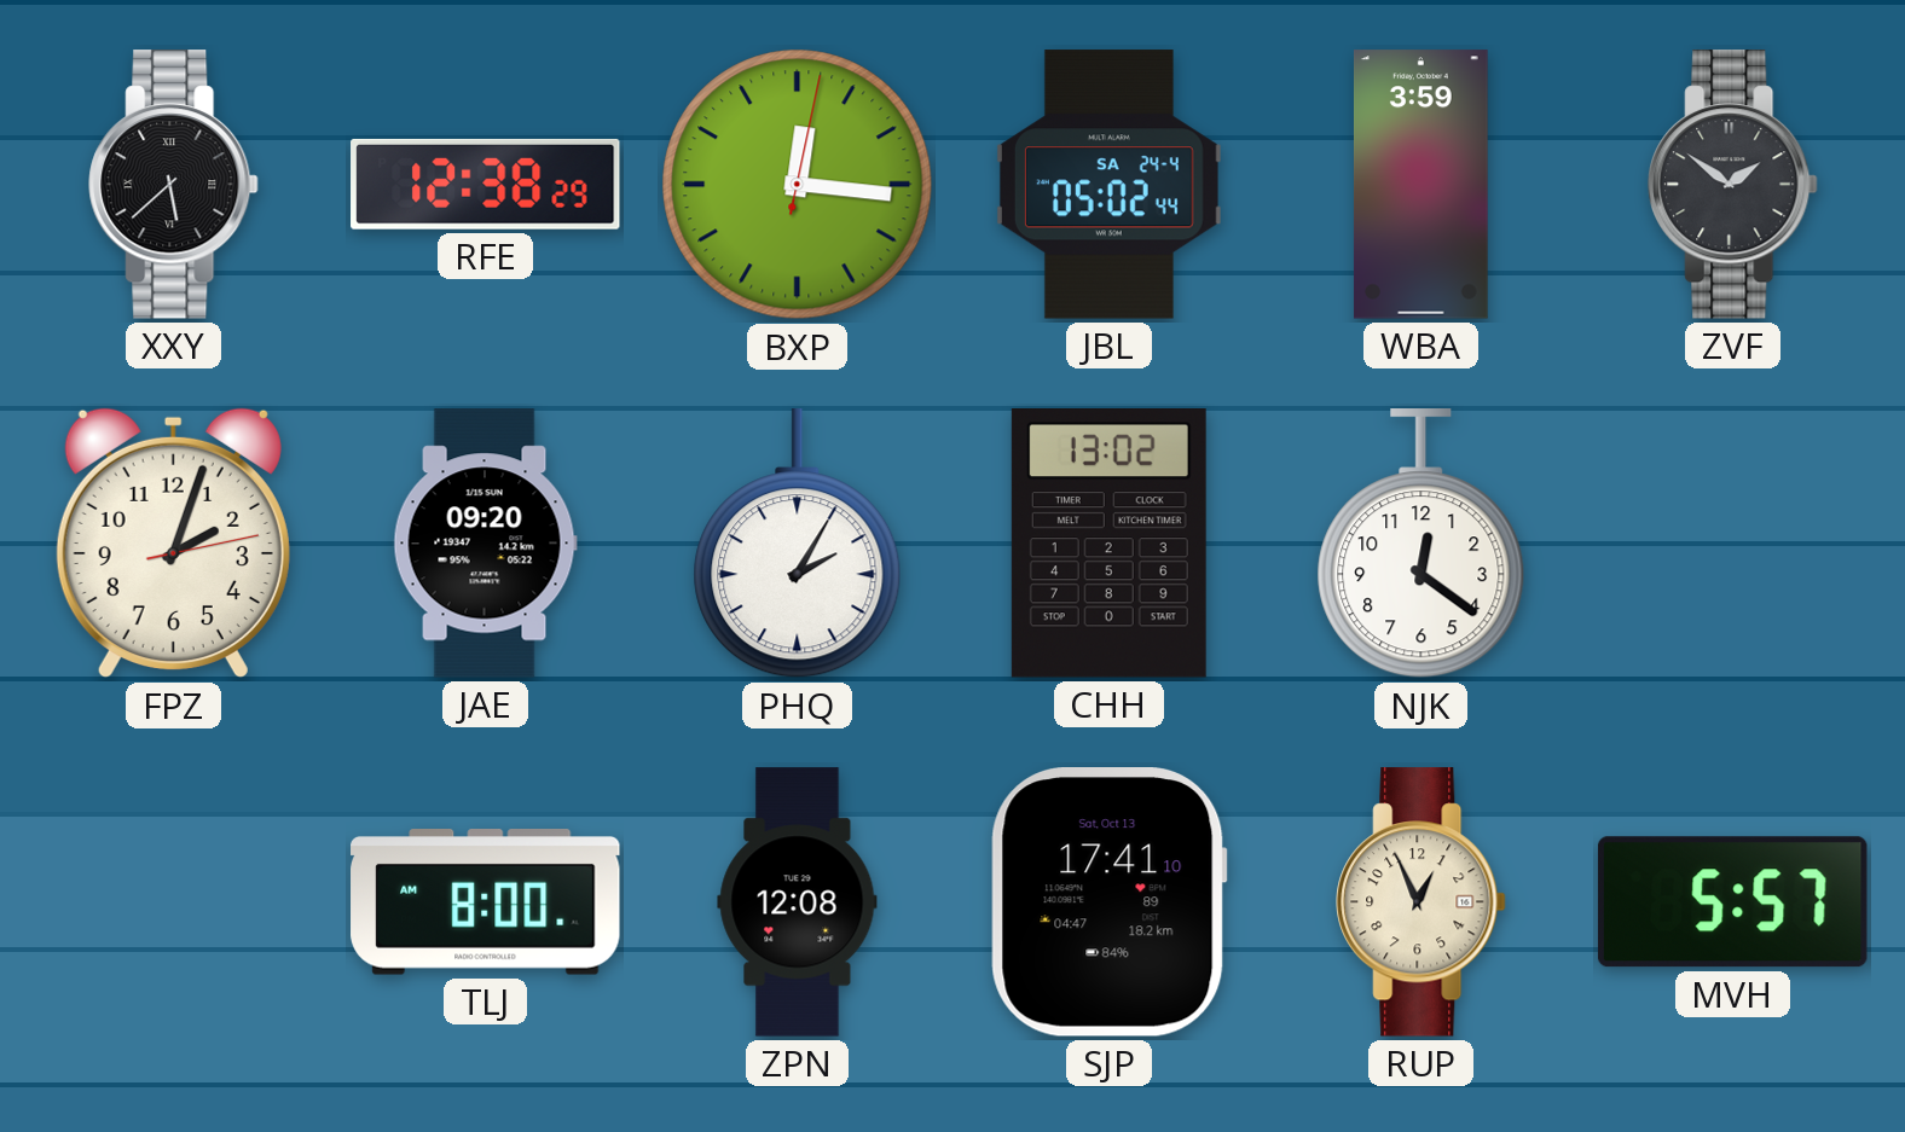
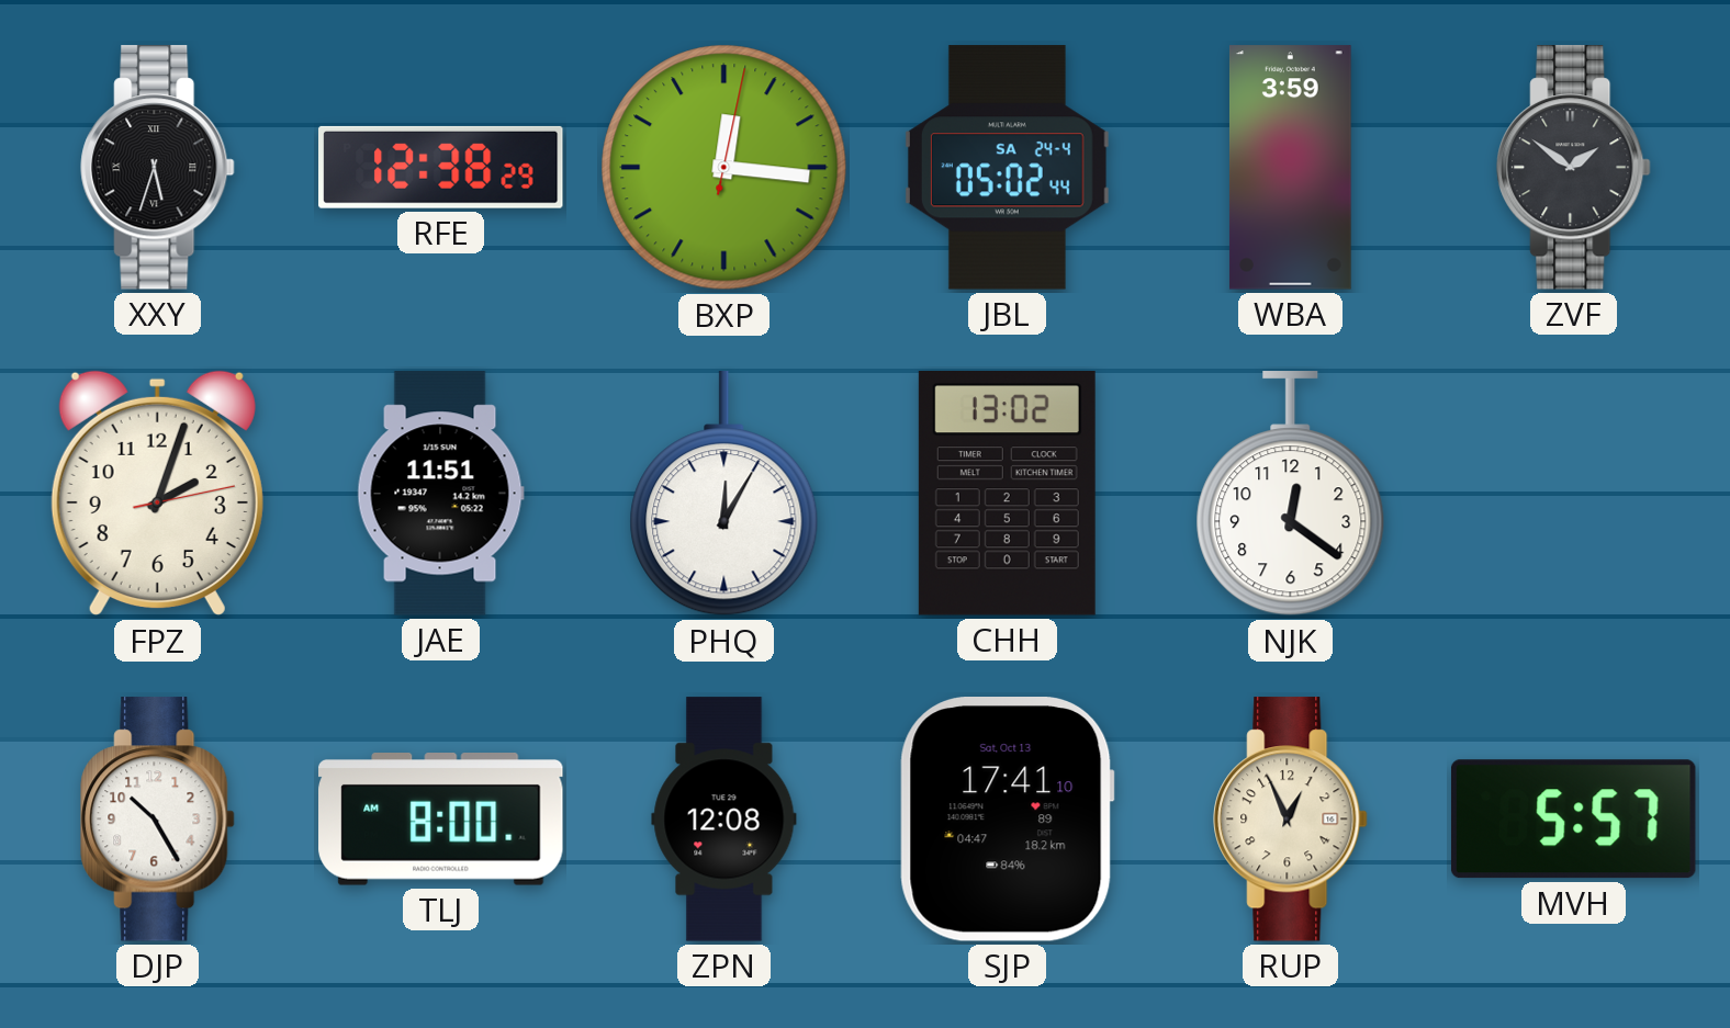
XXY: 5:38 -> 5:33 (158, 168)
JAE: 09:20 -> 11:51 (440, 494)
PHQ: 2:05 -> 12:05 (724, 494)
DJP: none -> 10:25 (158, 820)
